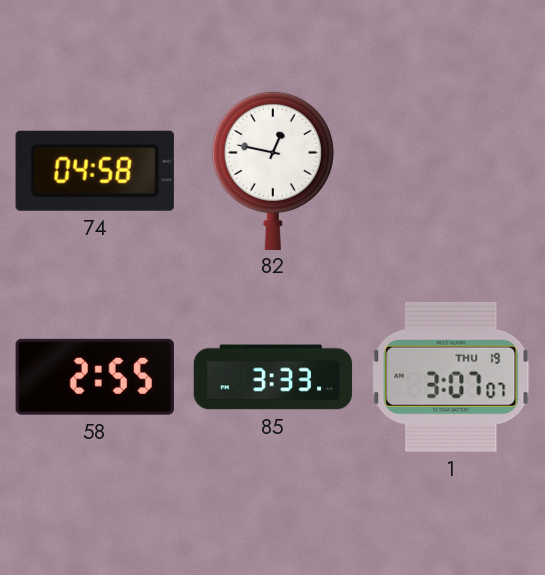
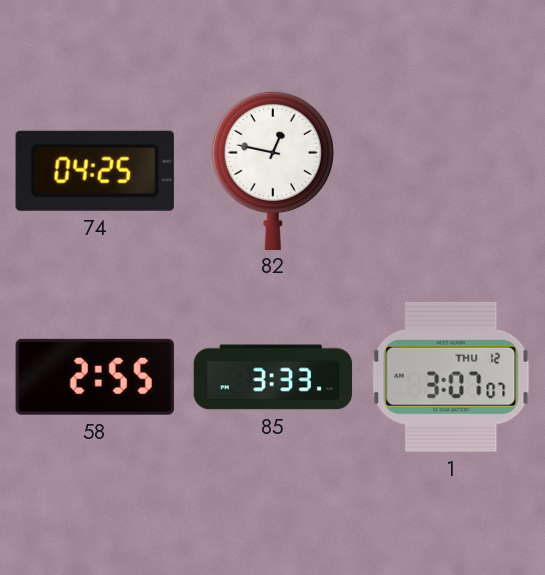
74: 04:58 -> 04:25 (95, 171)
1 date: THU 19 -> THU 12 (451, 377)
